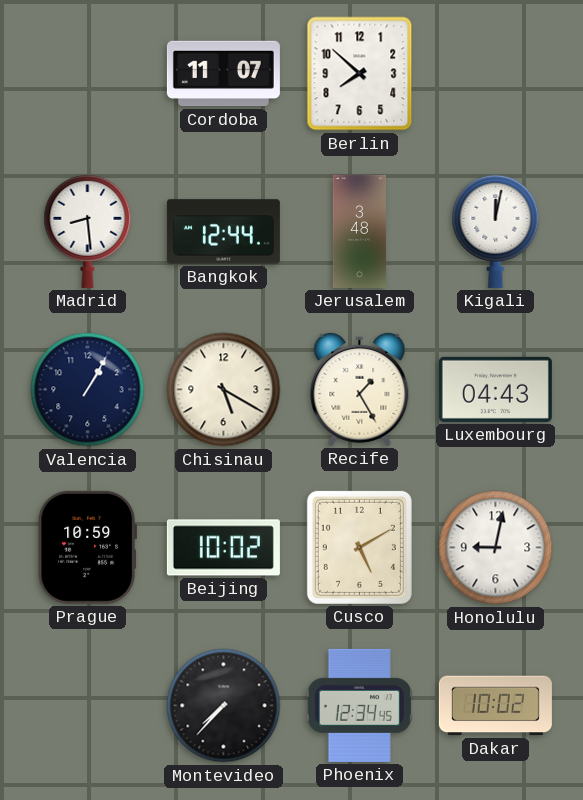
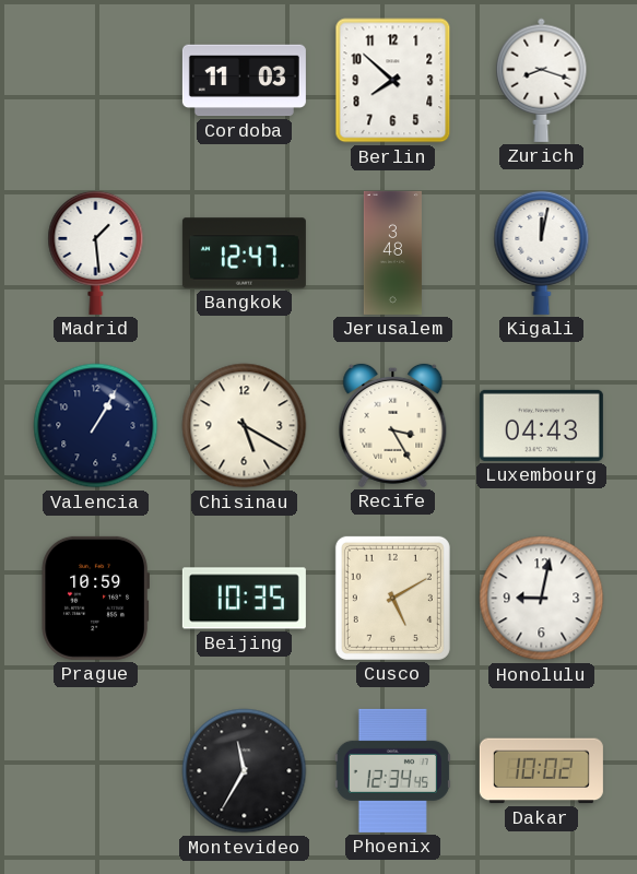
Cordoba: 11:07 -> 11:03 (244, 81)
Zurich: none -> 8:18 (542, 80)
Madrid: 8:29 -> 1:29 (96, 252)
Bangkok: 12:44 -> 12:47 (244, 253)
Recife: 1:25 -> 3:25 (393, 425)
Beijing: 10:02 -> 10:35 (244, 599)
Montevideo: 7:37 -> 11:35 (245, 771)
